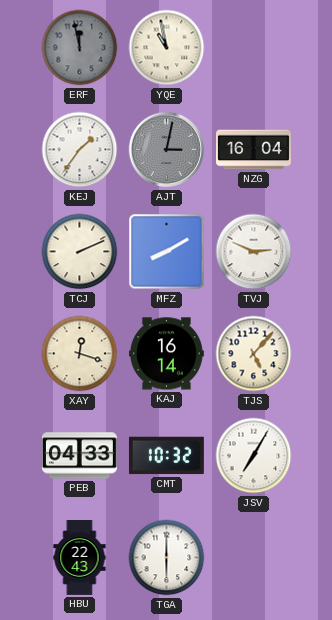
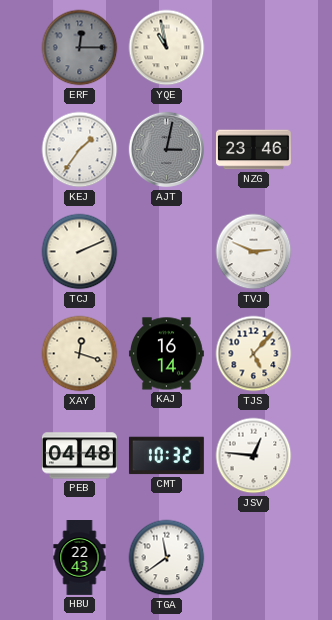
ERF: 11:58 -> 12:15 (80, 48)
NZG: 16:04 -> 23:46 (254, 150)
MFZ: 8:10 -> none (167, 252)
PEB: 04:33 -> 04:48 (79, 456)
JSV: 7:05 -> 12:46 (254, 456)
TGA: 6:00 -> 11:39 (167, 558)
